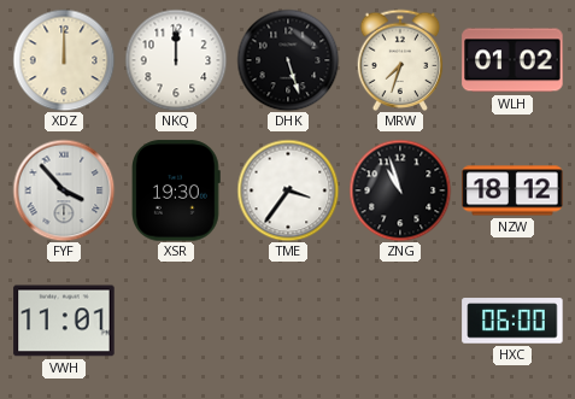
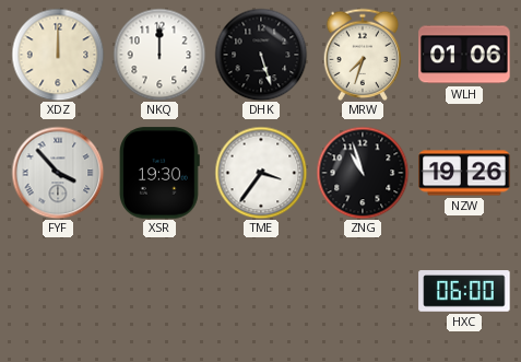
WLH: 01:02 -> 01:06 (464, 55)
NZW: 18:12 -> 19:26 (464, 173)
VWH: 11:01 -> none (64, 321)
